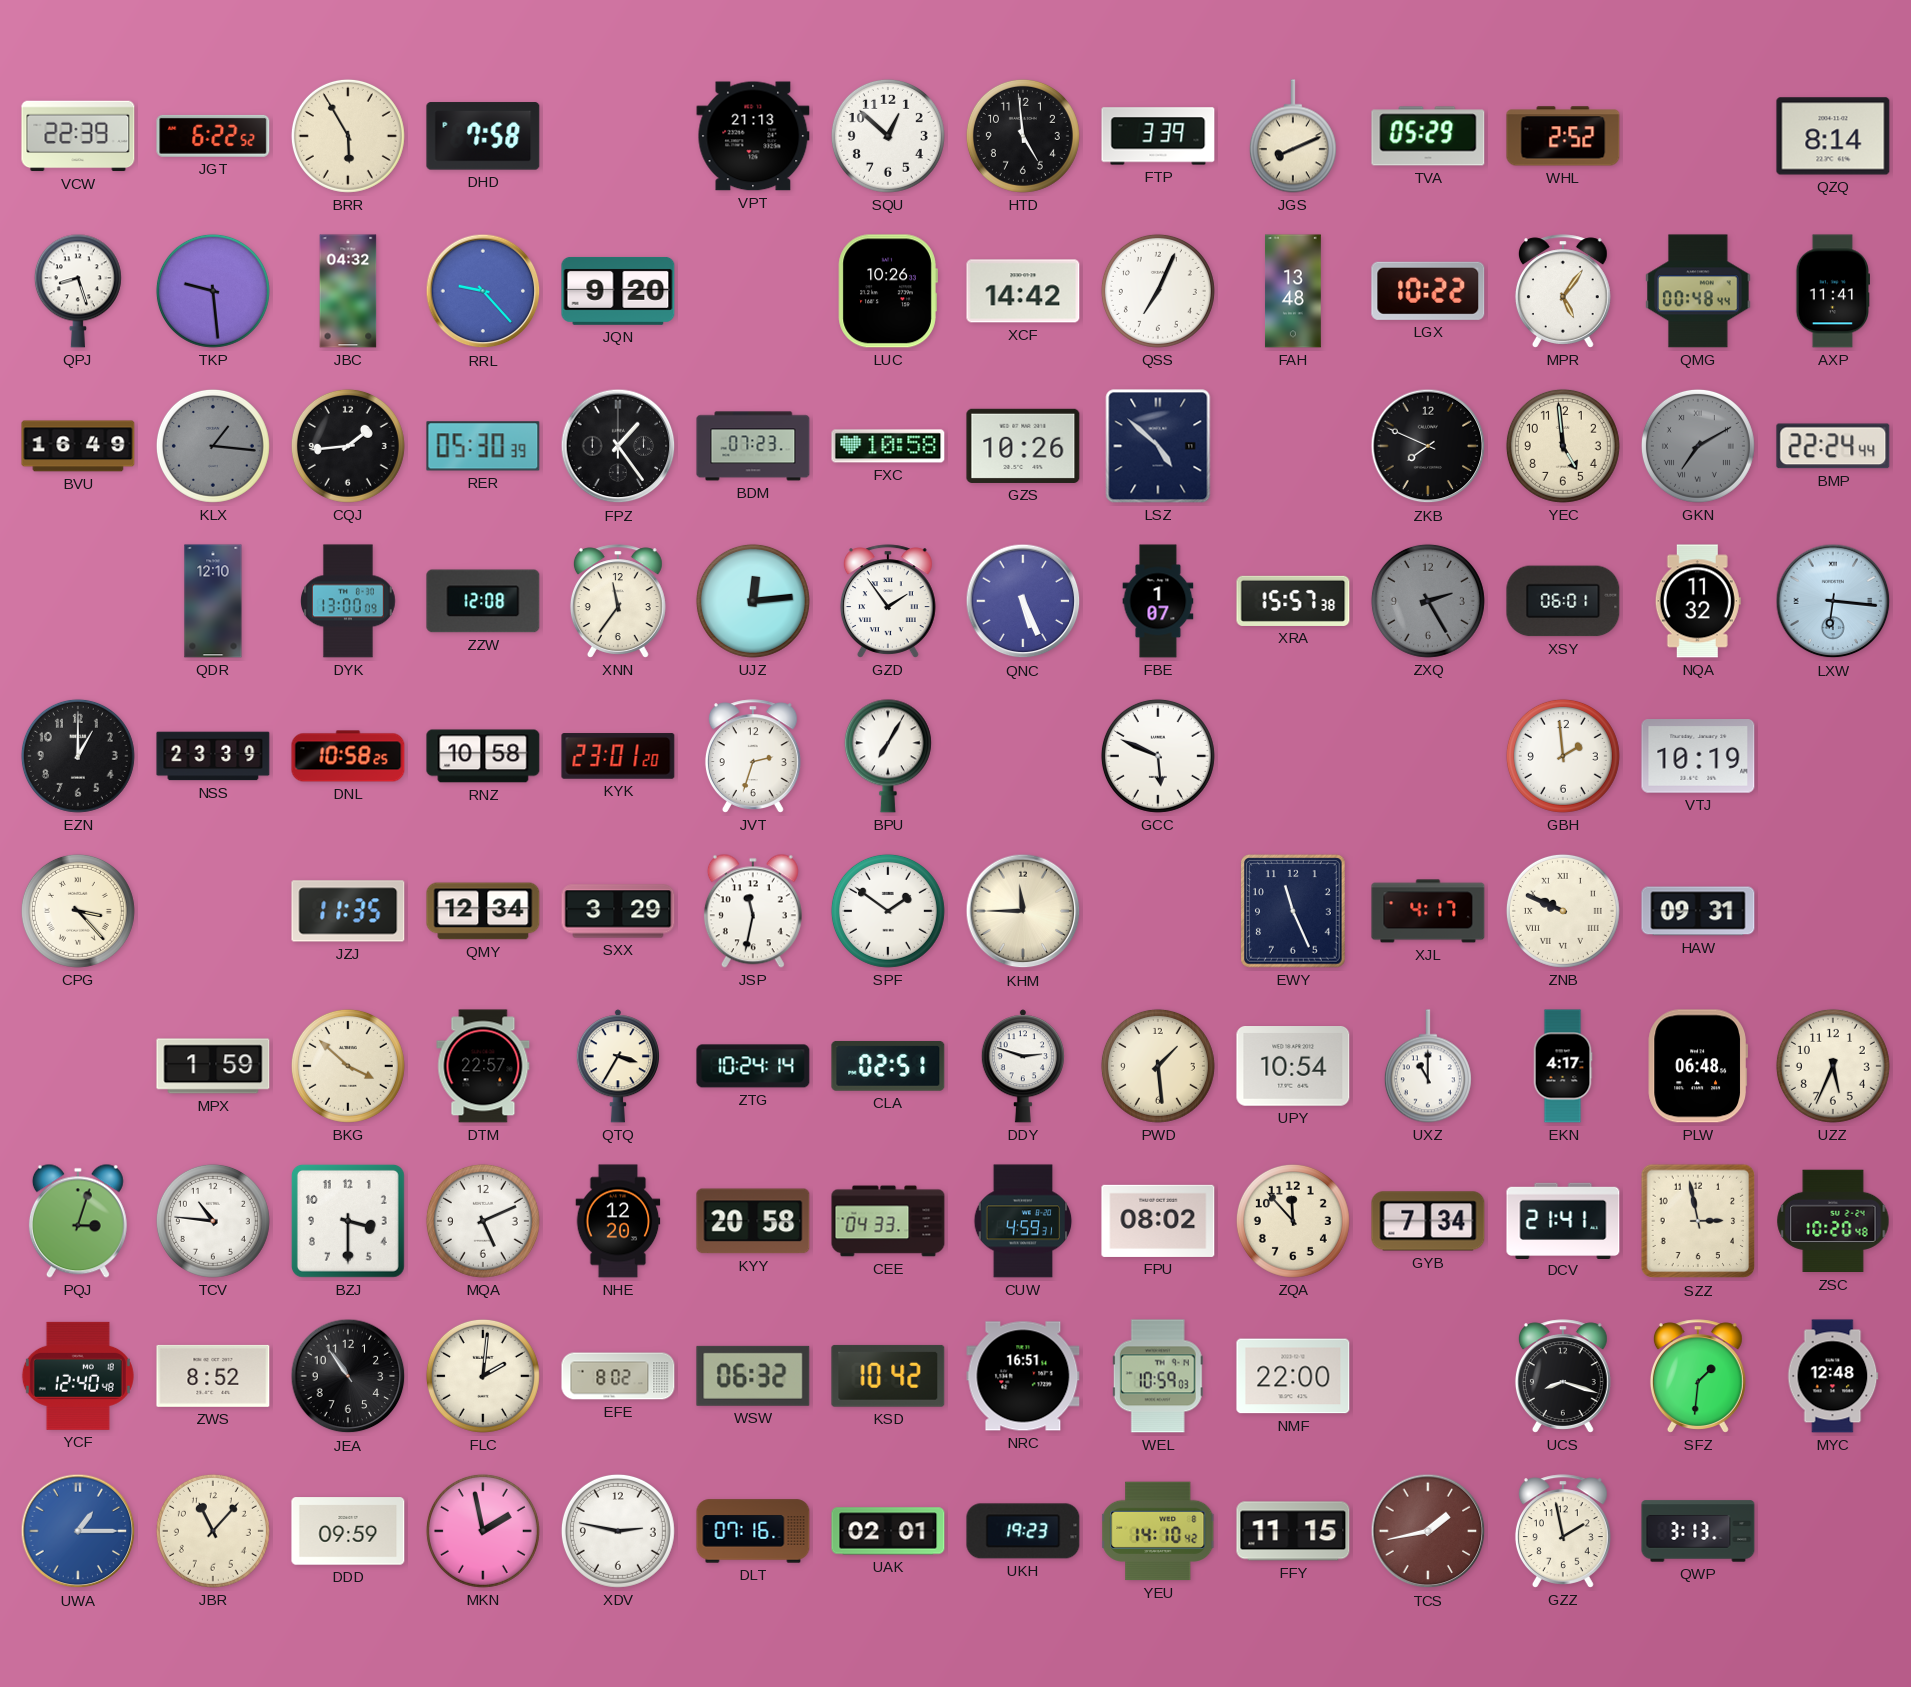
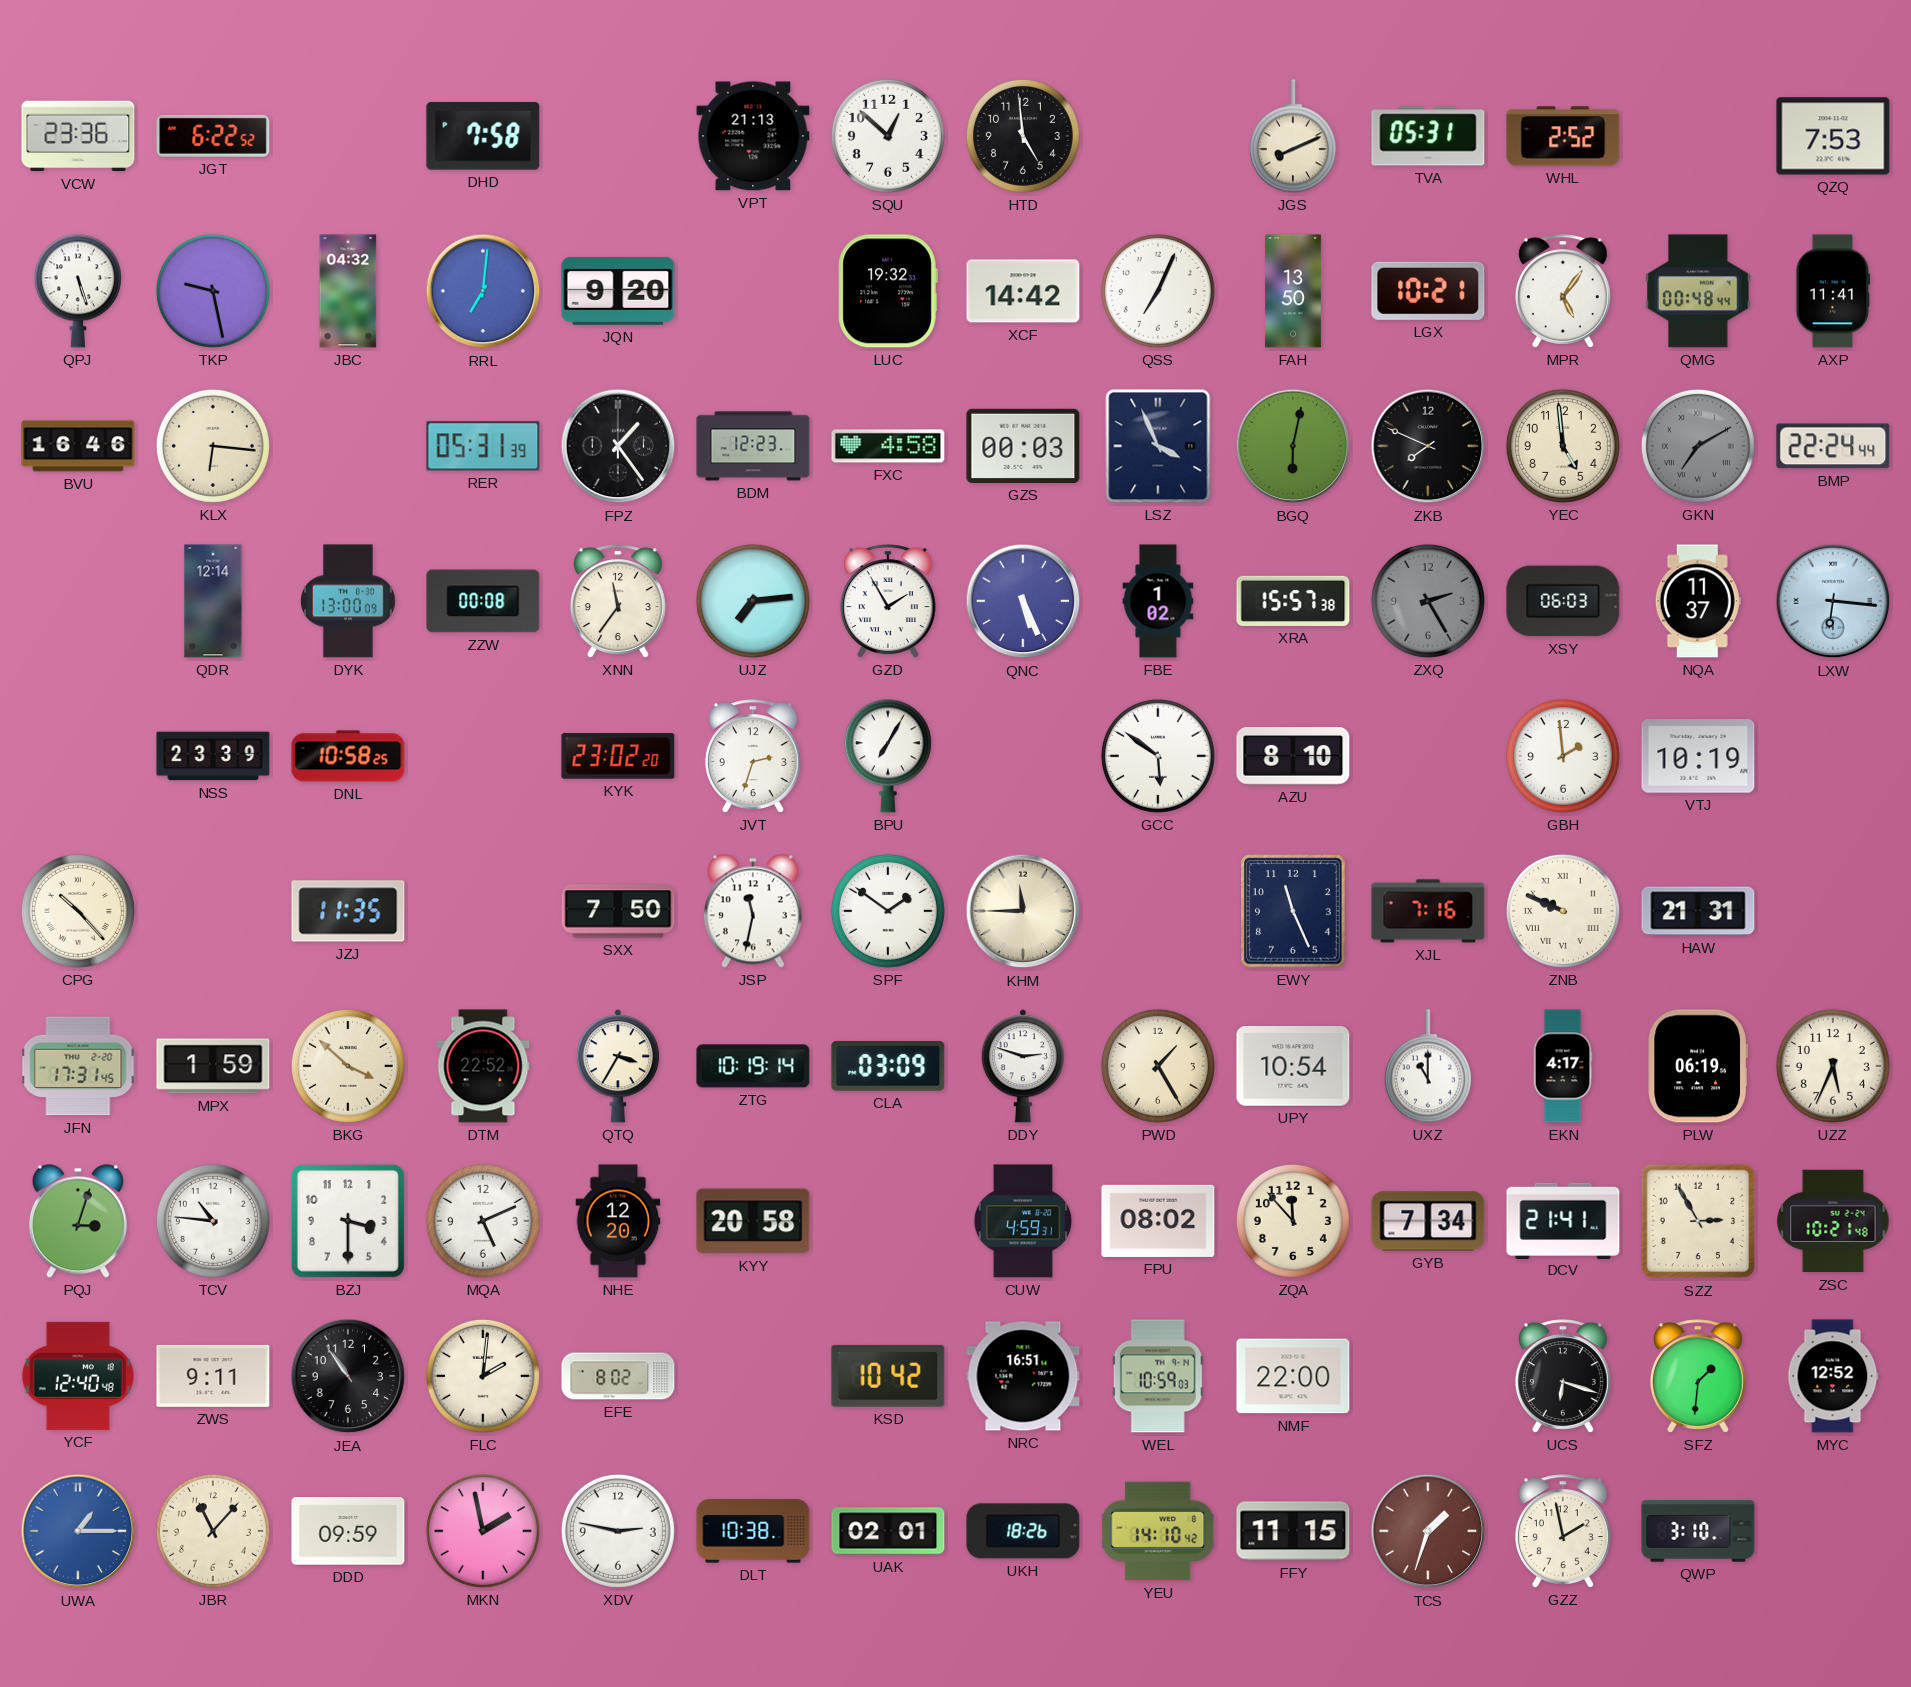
VCW: 22:39 -> 23:36 (78, 136)
BRR: 5:55 -> none (348, 136)
FTP: 3:39 -> none (1158, 136)
TVA: 05:29 -> 05:31 (1428, 136)
QZQ: 8:14 -> 7:53 (1833, 136)
QPJ: 8:27 -> 5:27 (78, 291)
TKP: 9:29 -> 9:28 (213, 291)
RRL: 9:23 -> 7:01 (483, 291)
LUC: 10:26 -> 19:32 (888, 291)
FAH: 13:48 -> 13:50 (1293, 291)
LGX: 10:22 -> 10:21 (1428, 291)
BVU: 16:49 -> 16:46 (78, 446)
KLX: 1:16 -> 6:16 (213, 446)
KLX dial: grey -> cream (213, 446)
CQJ: 1:44 -> none (348, 446)
RER: 05:30 -> 05:31 (483, 446)
BDM: 07:23 -> 12:23 (753, 446)
FXC: 10:58 -> 4:58 (888, 446)
GZS: 10:26 -> 00:03 (1023, 446)
LSZ: 4:52 -> 3:56 (1158, 446)
BGQ: none -> 6:02 (1293, 446)
QDR: 12:10 -> 12:14 (213, 601)
ZZW: 12:08 -> 00:08 (483, 601)
UJZ: 12:14 -> 7:14 (753, 601)
GZD: 1:54 -> 1:55 (888, 601)
FBE: 1:07 -> 1:02 (1158, 601)
XSY: 06:01 -> 06:03 (1563, 601)
NQA: 11:32 -> 11:37 (1698, 601)
EZN: 1:00 -> none (78, 756)
RNZ: 10:58 -> none (483, 756)
KYK: 23:01 -> 23:02 (618, 756)
GCC: 5:49 -> 5:51 (1158, 756)
AZU: none -> 8:10 (1293, 756)
CPG: 3:23 -> 10:23 (78, 911)
QMY: 12:34 -> none (483, 911)
SXX: 3:29 -> 7:50 (618, 911)
XJL: 4:17 -> 7:16 (1428, 911)
HAW: 09:31 -> 21:31 (1698, 911)
JFN: none -> 17:31 (78, 1066)
DTM: 22:57 -> 22:52 (483, 1066)
ZTG: 10:24 -> 10:19 (753, 1066)
CLA: 02:51 -> 03:09 (888, 1066)
PWD: 1:29 -> 1:25 (1158, 1066)
PLW: 06:48 -> 06:19 (1697, 1066)
CEE: 04:33 -> none (888, 1221)
SZZ: 2:58 -> 2:55 (1698, 1221)
ZSC: 10:20 -> 10:21 (1833, 1221)
ZWS: 8:52 -> 9:11 (213, 1376)
WSW: 06:32 -> none (753, 1376)
UCS: 8:18 -> 6:18 (1563, 1376)
MYC: 12:48 -> 12:52 (1833, 1376)
DLT: 07:16 -> 10:38 (753, 1531)
UKH: 19:23 -> 18:26 (1023, 1531)
TCS: 1:43 -> 1:33 (1428, 1531)
QWP: 3:13 -> 3:10 (1698, 1531)
